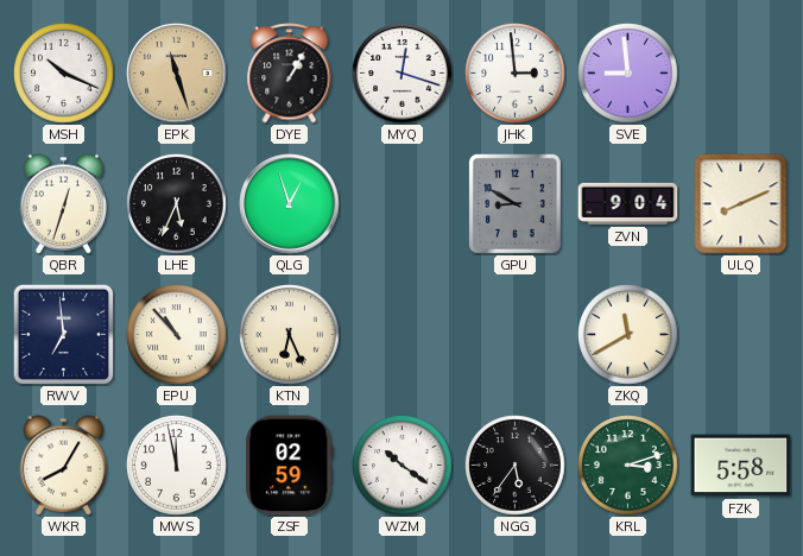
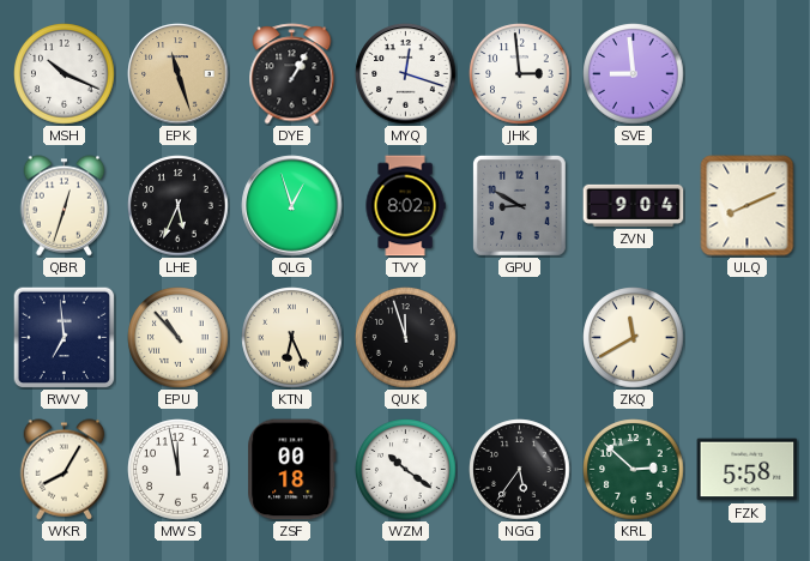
TVY: none -> 8:02 (405, 206)
QUK: none -> 11:57 (406, 338)
ZSF: 02:59 -> 00:18 (292, 470)
KRL: 3:12 -> 2:52 (634, 470)
